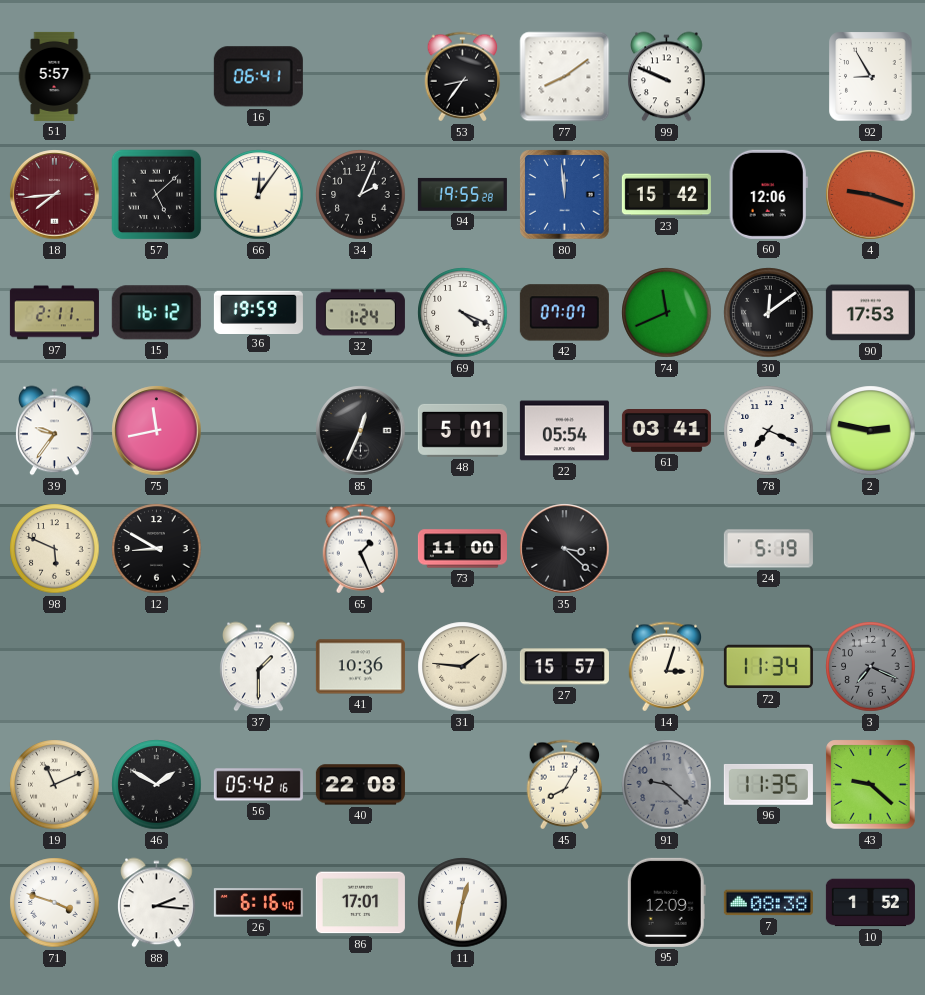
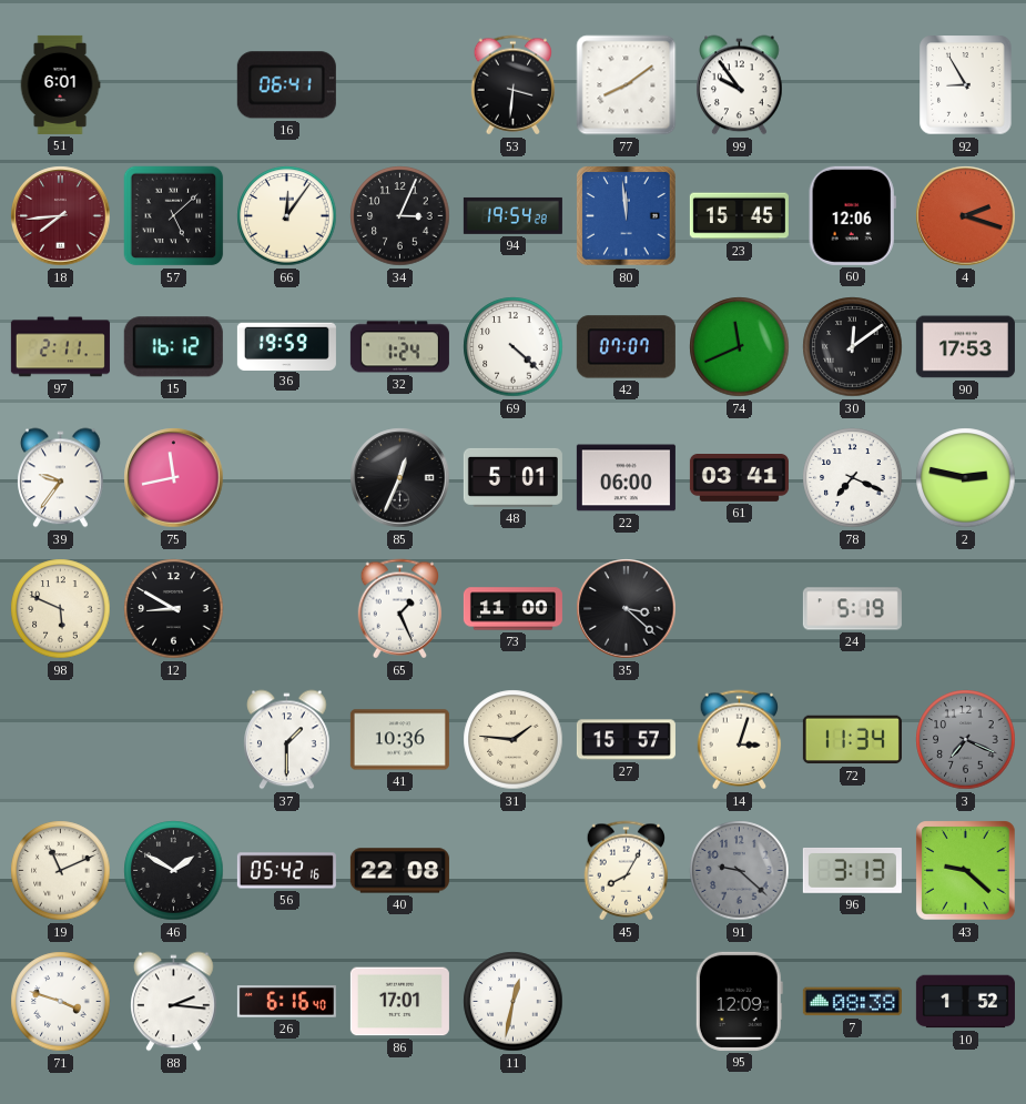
51: 5:57 -> 6:01 (60, 84)
53: 8:36 -> 3:31 (514, 85)
99: 9:49 -> 9:54 (740, 85)
34: 2:04 -> 3:04 (400, 216)
94: 19:55 -> 19:54 (512, 215)
23: 15:42 -> 15:45 (739, 216)
4: 9:18 -> 2:18 (966, 216)
69: 4:19 -> 4:22 (514, 347)
22: 05:54 -> 06:00 (626, 478)
96: 11:35 -> 3:13 (852, 870)
